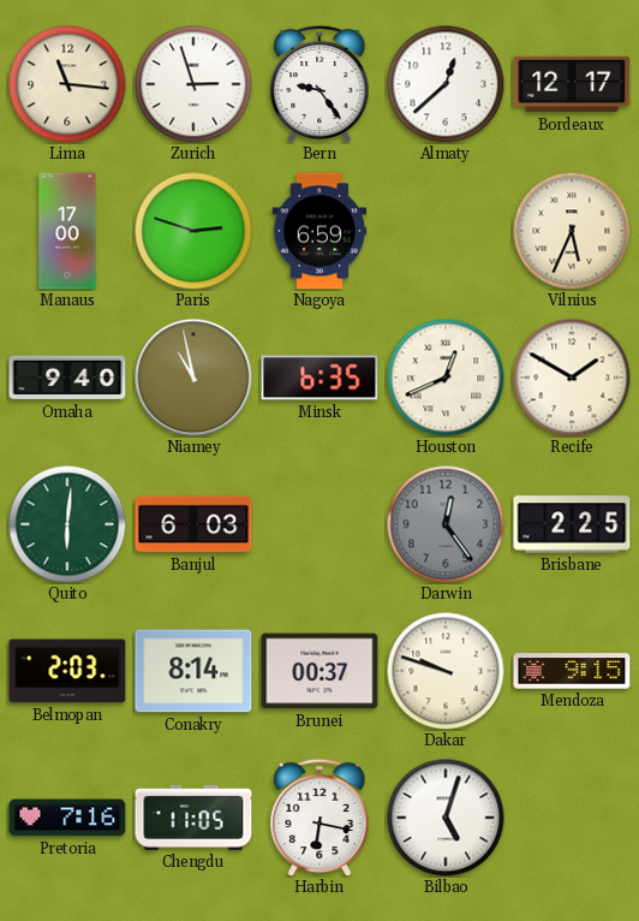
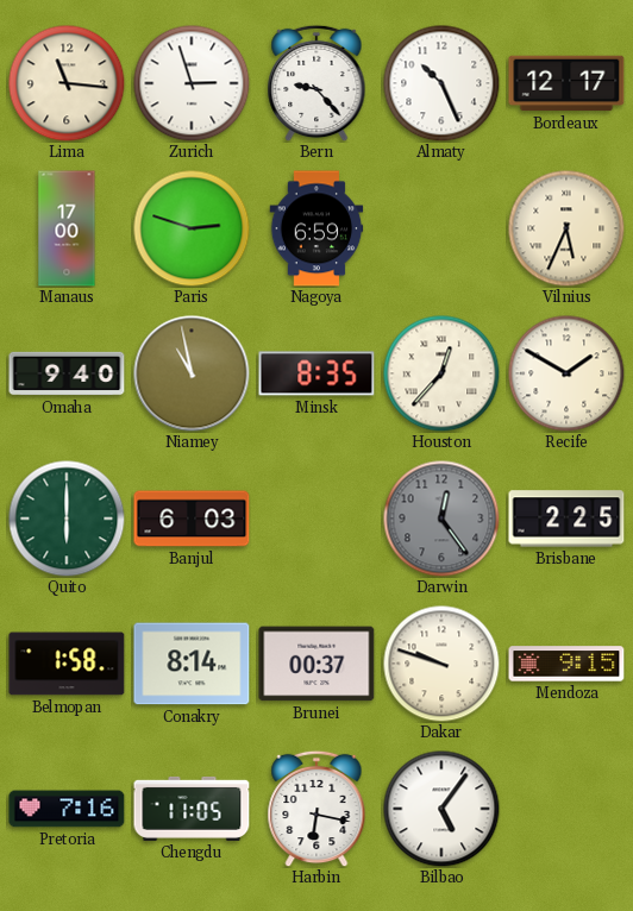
Bern: 9:24 -> 9:23 (316, 83)
Almaty: 12:38 -> 10:26 (441, 83)
Minsk: 6:35 -> 8:35 (316, 373)
Houston: 12:41 -> 12:37 (441, 373)
Quito: 6:01 -> 6:00 (67, 519)
Belmopan: 2:03 -> 1:58 (67, 664)
Bilbao: 5:03 -> 5:06 (441, 809)
